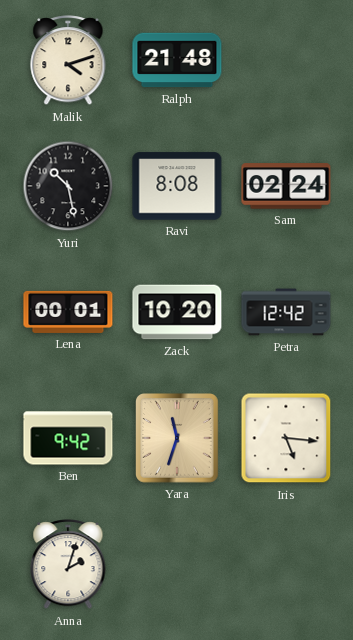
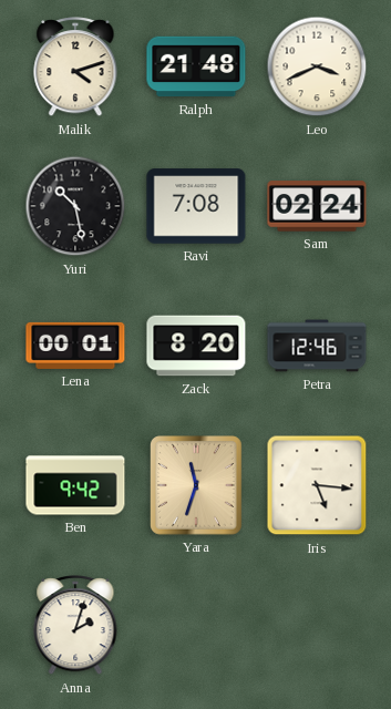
Leo: none -> 3:41 (317, 66)
Ravi: 8:08 -> 7:08 (196, 206)
Zack: 10:20 -> 8:20 (196, 346)
Petra: 12:42 -> 12:46 (317, 346)
